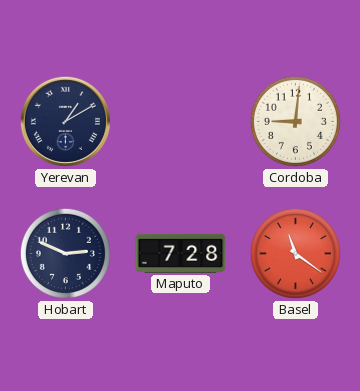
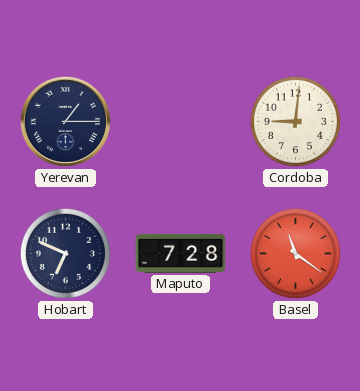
Yerevan: 1:10 -> 1:15 (65, 121)
Hobart: 2:49 -> 6:49 (65, 253)
